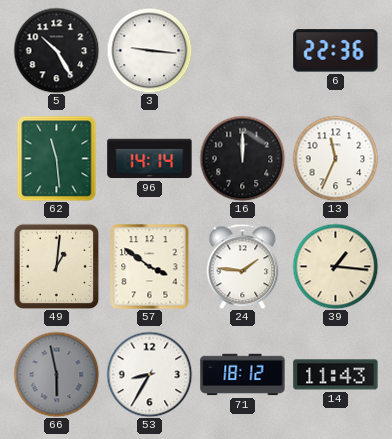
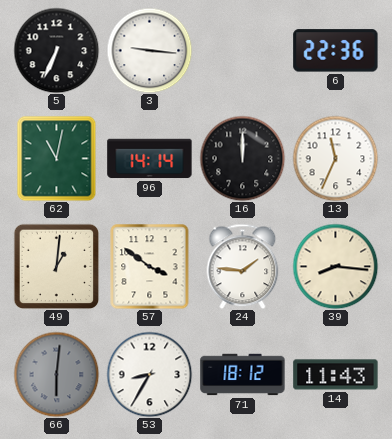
5: 10:25 -> 6:34 (56, 50)
62: 11:29 -> 11:02 (57, 158)
39: 1:16 -> 8:16 (335, 266)
66: 5:58 -> 6:01 (56, 374)
